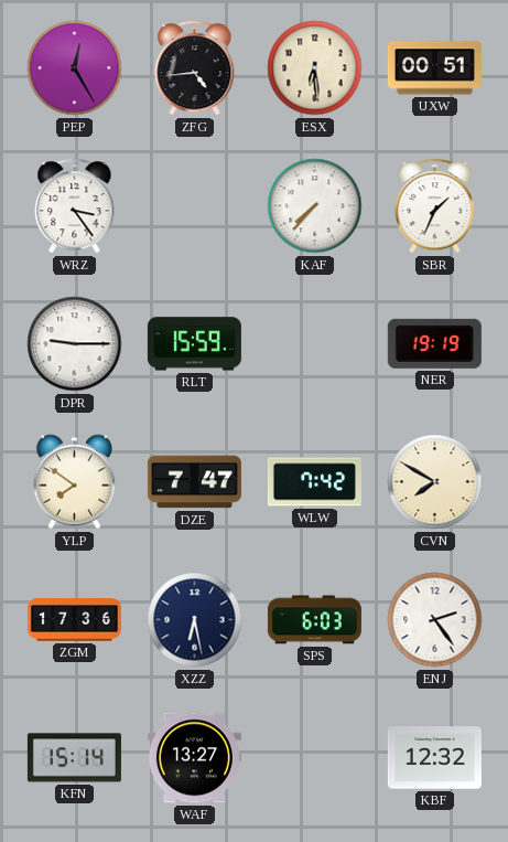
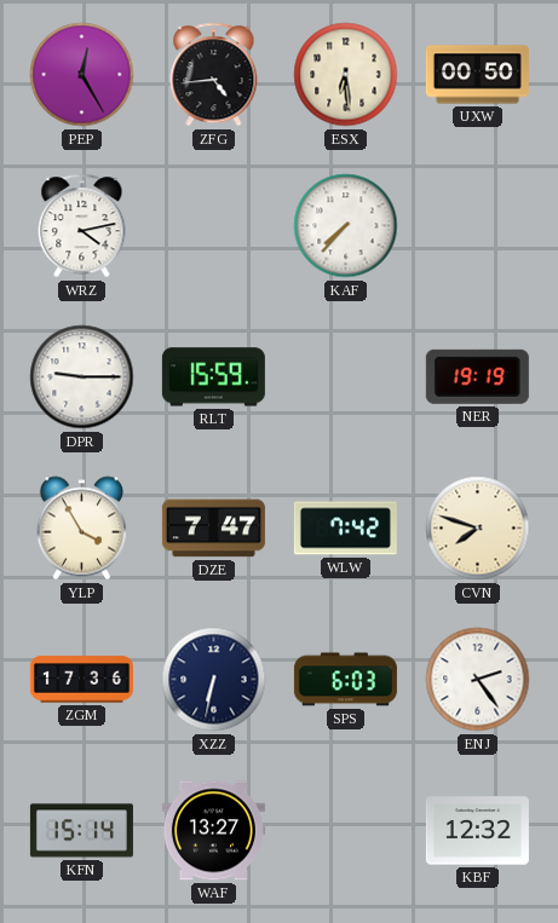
UXW: 00:51 -> 00:50 (477, 75)
WRZ: 3:24 -> 4:13 (82, 226)
SBR: 1:34 -> none (435, 206)
YLP: 7:51 -> 3:55 (81, 529)
CVN: 7:50 -> 7:48 (478, 529)
XZZ: 6:28 -> 6:32 (214, 680)
